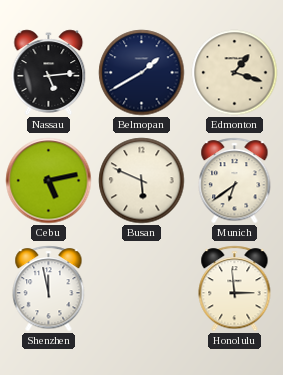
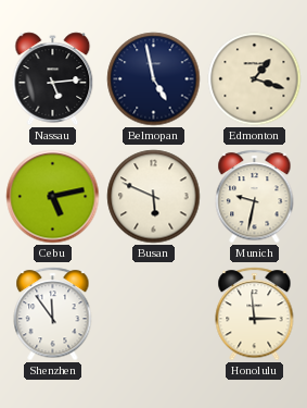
Belmopan: 1:40 -> 4:58 (154, 79)
Munich: 6:39 -> 9:32 (255, 197)
Shenzhen: 11:58 -> 11:54 (53, 314)
